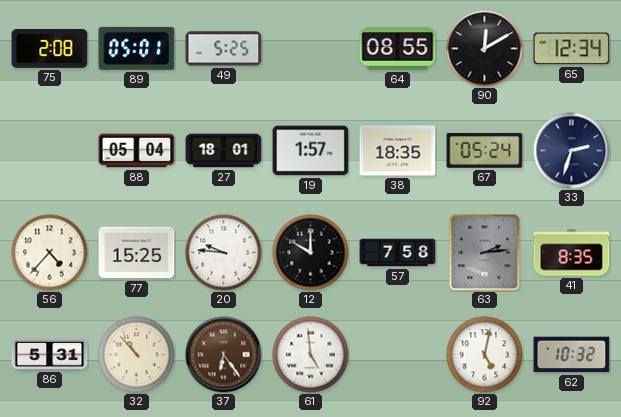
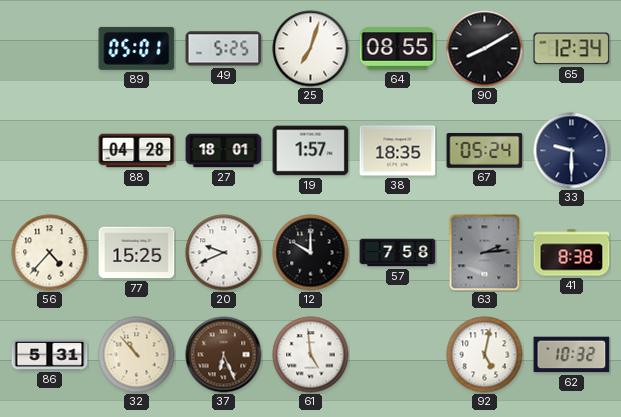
75: 2:08 -> none (50, 49)
25: none -> 7:03 (311, 49)
90: 12:10 -> 8:10 (485, 49)
88: 05:04 -> 04:28 (137, 151)
33: 2:33 -> 9:30 (572, 151)
20: 9:46 -> 9:41 (224, 253)
41: 8:35 -> 8:38 (572, 253)
37: 6:24 -> 6:26 (224, 355)
